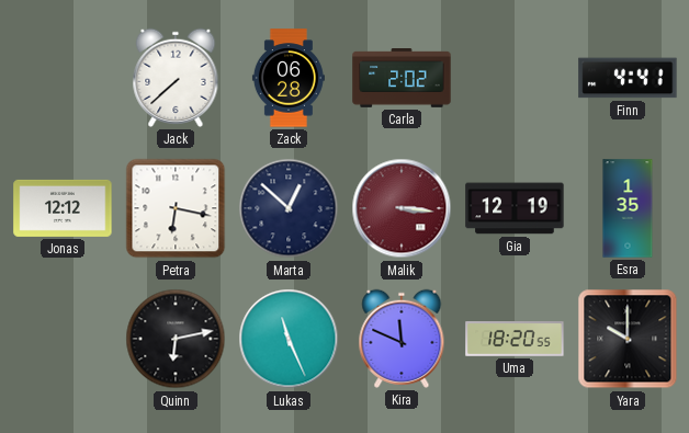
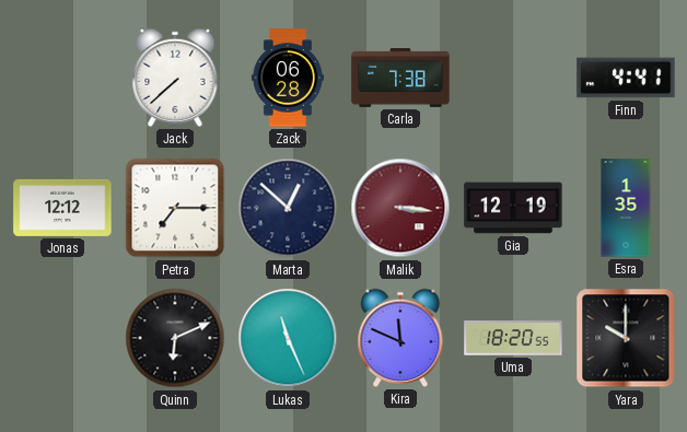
Carla: 2:02 -> 7:38 (400, 78)
Petra: 6:17 -> 7:15 (175, 208)
Quinn: 6:13 -> 6:11 (175, 338)
